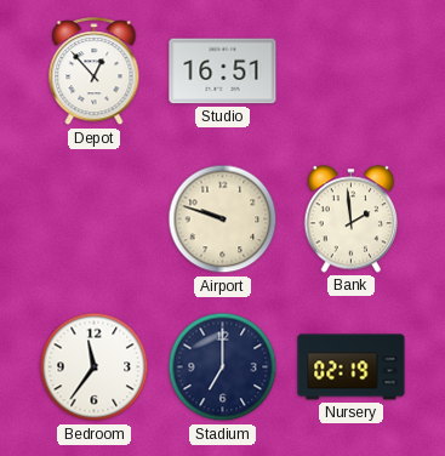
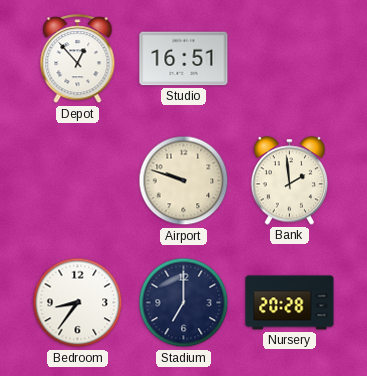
Bedroom: 11:36 -> 8:36 (78, 303)
Nursery: 02:19 -> 20:28 (290, 303)
